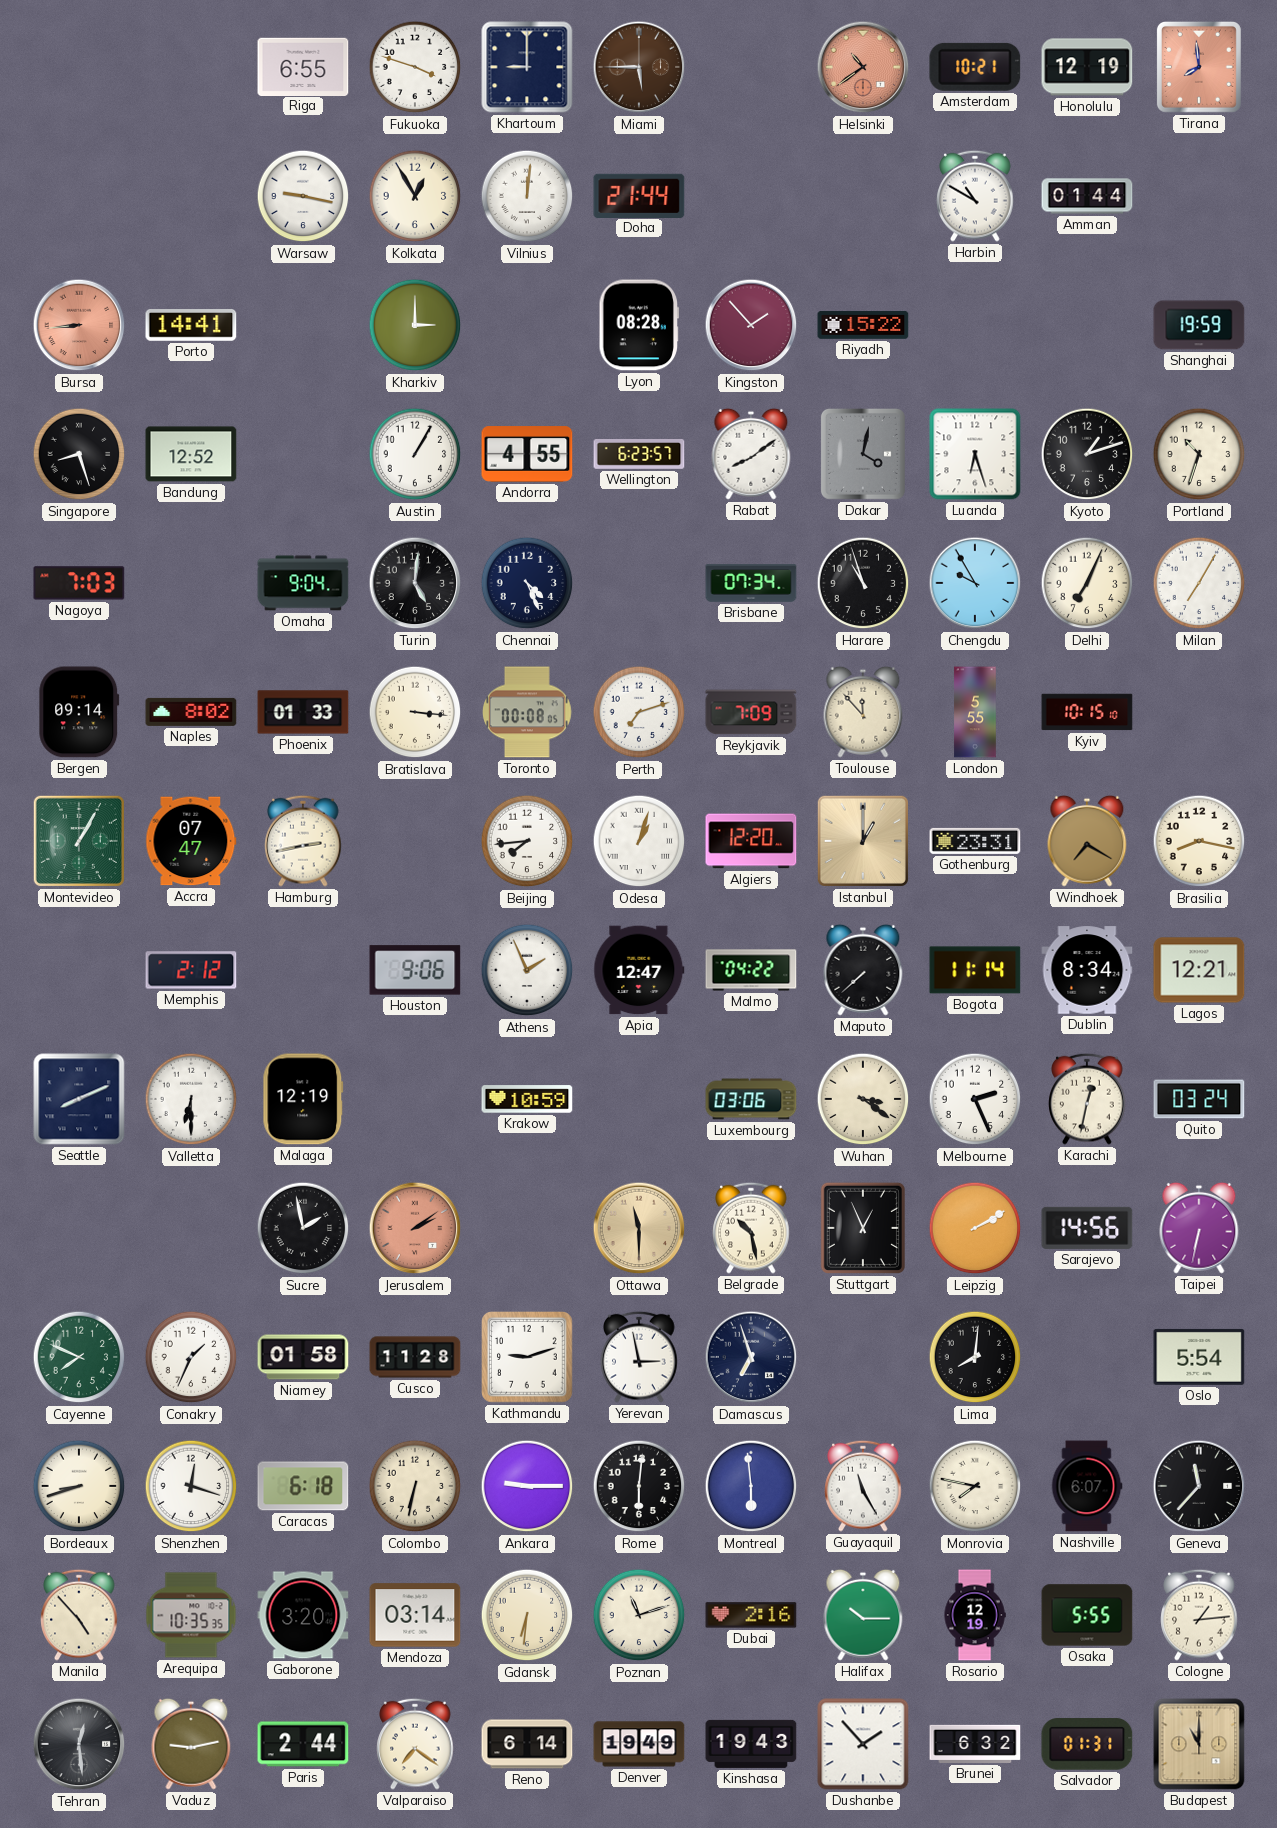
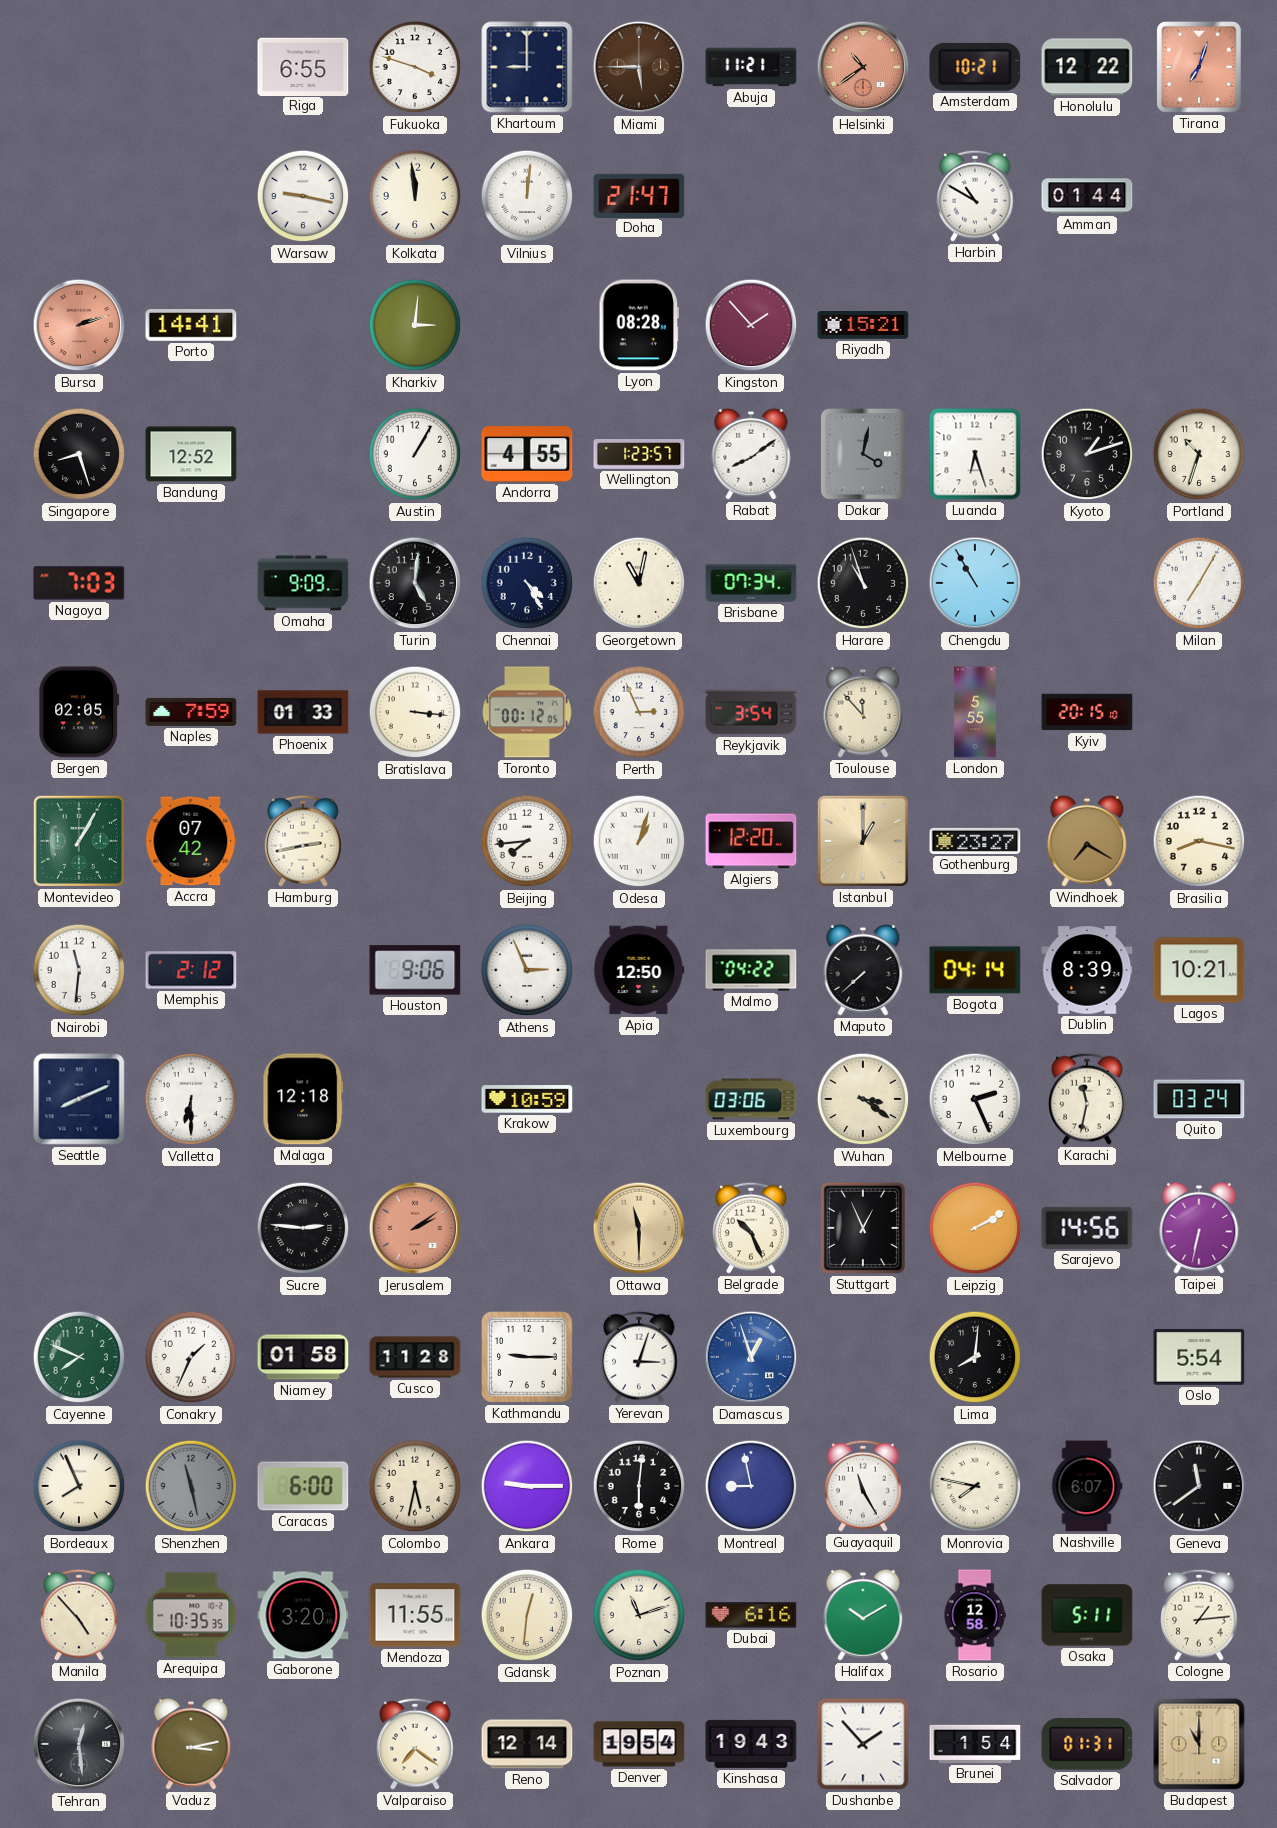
Abuja: none -> 11:21 (751, 67)
Honolulu: 12:19 -> 12:22 (1087, 67)
Tirana: 7:59 -> 7:03 (1199, 67)
Kolkata: 12:55 -> 11:59 (415, 196)
Doha: 21:44 -> 21:47 (639, 195)
Bursa: 8:44 -> 2:12 (79, 325)
Kharkiv: 3:00 -> 3:01 (415, 325)
Riyadh: 15:22 -> 15:21 (863, 325)
Shanghai: 19:59 -> none (1199, 325)
Wellington: 6:23 -> 1:23 (639, 455)
Omaha: 9:04 -> 9:09 (303, 583)
Chennai: 4:26 -> 4:25 (527, 583)
Georgetown: none -> 11:02 (639, 583)
Chengdu: 9:55 -> 10:55 (975, 583)
Delhi: 7:04 -> none (1087, 583)
Bergen: 09:14 -> 02:05 (79, 712)
Naples: 8:02 -> 7:59 (191, 712)
Toronto: 00:08 -> 00:12 (528, 712)
Perth: 7:12 -> 2:56 (639, 712)
Reykjavik: 7:09 -> 3:54 (751, 712)
Kyiv: 10:15 -> 20:15 (1087, 712)
Accra: 07:47 -> 07:42 (191, 841)
Gothenburg: 23:31 -> 23:27 (975, 841)
Nairobi: none -> 11:31 (79, 970)
Athens: 1:56 -> 2:56 (527, 970)
Apia: 12:47 -> 12:50 (639, 970)
Bogota: 11:14 -> 04:14 (975, 970)
Dublin: 8:34 -> 8:39 (1087, 970)
Lagos: 12:21 -> 10:21 (1199, 970)
Malaga: 12:19 -> 12:18 (303, 1099)
Karachi: 12:32 -> 11:32 (1087, 1099)
Sucre: 1:58 -> 2:46 (303, 1228)
Belgrade: 10:28 -> 10:26 (751, 1228)
Kathmandu: 9:12 -> 9:15 (528, 1358)
Yerevan: 2:58 -> 3:03 (639, 1357)
Damascus: 6:57 -> 12:57 (751, 1357)
Damascus dial: navy -> blue (751, 1357)
Bordeaux: 8:42 -> 7:56 (79, 1486)
Shenzhen: 12:18 -> 11:28 (191, 1486)
Shenzhen dial: white -> grey (191, 1486)
Caracas: 6:18 -> 6:00 (303, 1486)
Colombo: 6:32 -> 5:32 (415, 1486)
Montreal: 5:59 -> 8:58 (751, 1486)
Geneva: 11:37 -> 11:39 (1199, 1486)
Mendoza: 03:14 -> 11:55 (415, 1615)
Gdansk: 6:31 -> 12:31 (527, 1615)
Dubai: 2:16 -> 6:16 (751, 1615)
Halifax: 10:15 -> 10:10 (863, 1615)
Rosario: 12:19 -> 12:58 (975, 1615)
Osaka: 5:55 -> 5:11 (1087, 1615)
Vaduz: 9:13 -> 3:13 (191, 1744)
Paris: 2:44 -> none (303, 1744)
Reno: 6:14 -> 12:14 (527, 1744)
Denver: 19:49 -> 19:54 (639, 1744)
Brunei: 6:32 -> 1:54 (975, 1744)
